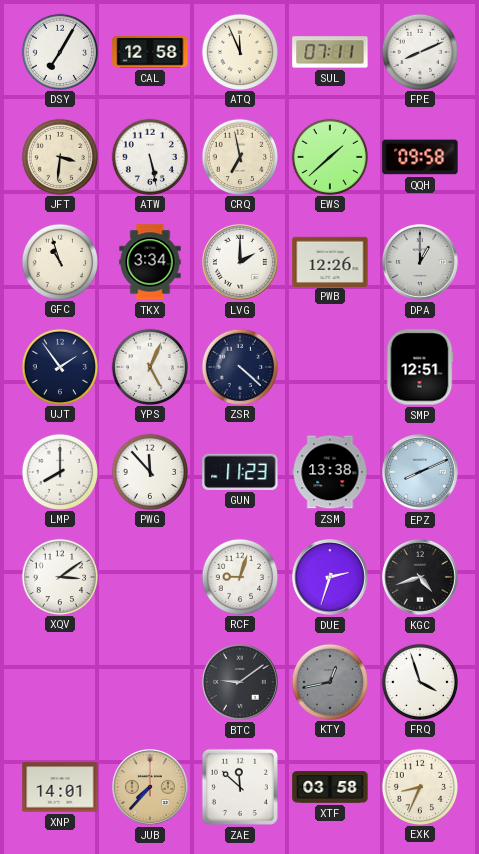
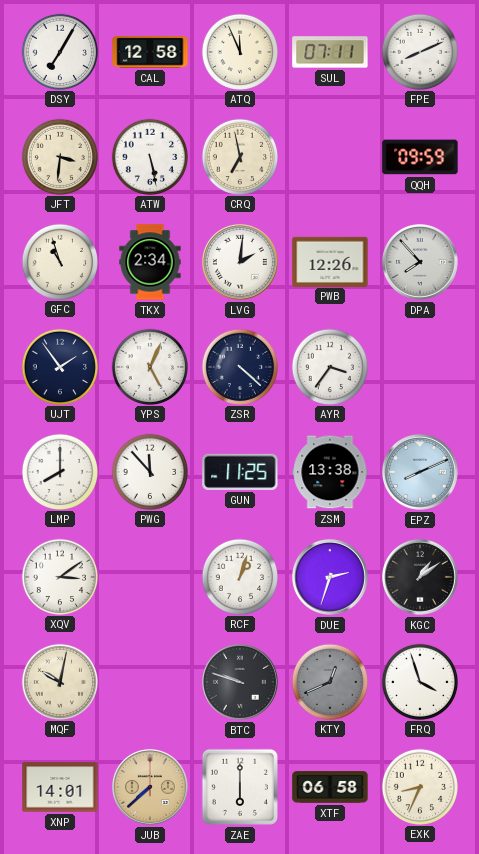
EWS: 1:38 -> none (329, 156)
QQH: 09:58 -> 09:59 (420, 157)
TKX: 3:34 -> 2:34 (150, 262)
LVG: 2:00 -> 2:01 (240, 262)
DPA: 1:00 -> 7:53 (420, 262)
AYR: none -> 3:36 (329, 366)
SMP: 12:51 -> none (420, 367)
GUN: 11:23 -> 11:25 (240, 472)
RCF: 9:03 -> 1:03 (239, 576)
KGC: 4:42 -> 1:09 (420, 577)
MQF: none -> 10:02 (59, 681)
BTC: 9:09 -> 9:48 (240, 682)
KTY: 12:43 -> 12:41 (329, 681)
JUB: 7:37 -> 7:38 (150, 787)
ZAE: 11:52 -> 6:00 (240, 787)
XTF: 03:58 -> 06:58 (330, 787)
